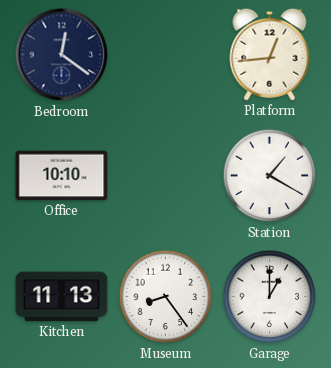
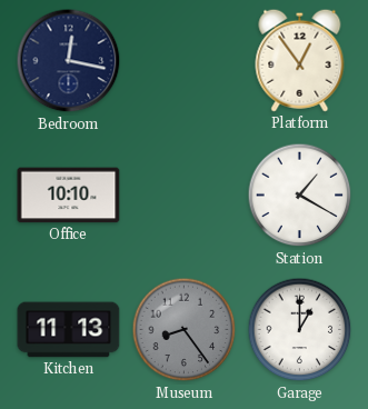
Bedroom: 12:21 -> 12:17 (69, 61)
Platform: 12:44 -> 12:54 (300, 60)
Museum dial: white -> grey (185, 330)
